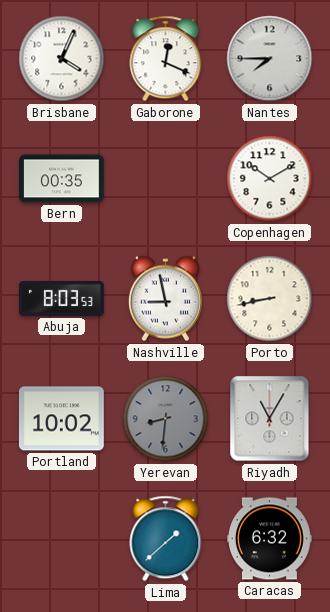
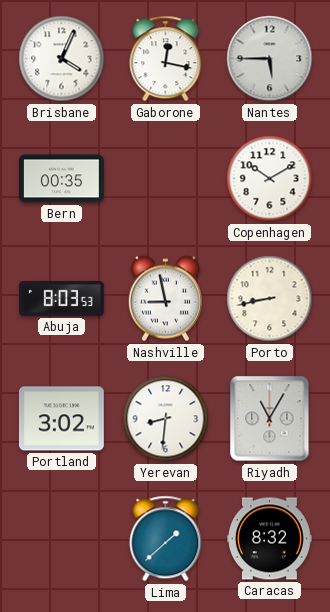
Gaborone: 12:19 -> 12:17 (166, 59)
Nantes: 7:45 -> 5:45 (270, 59)
Portland: 10:02 -> 3:02 (61, 419)
Yerevan dial: grey -> white (166, 419)
Caracas: 6:32 -> 8:32 (270, 539)
